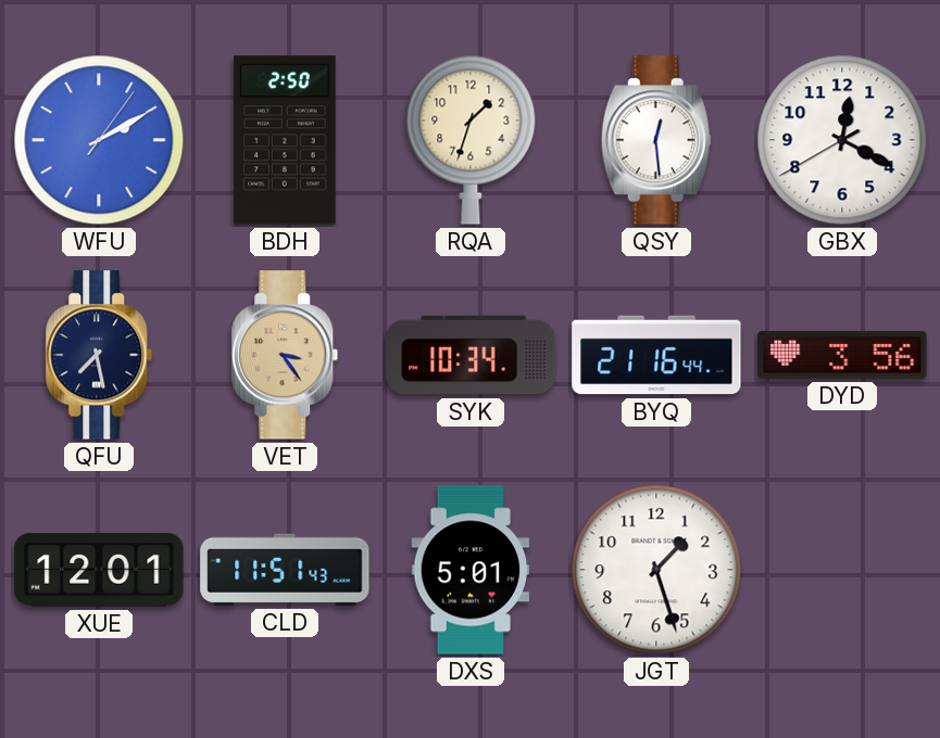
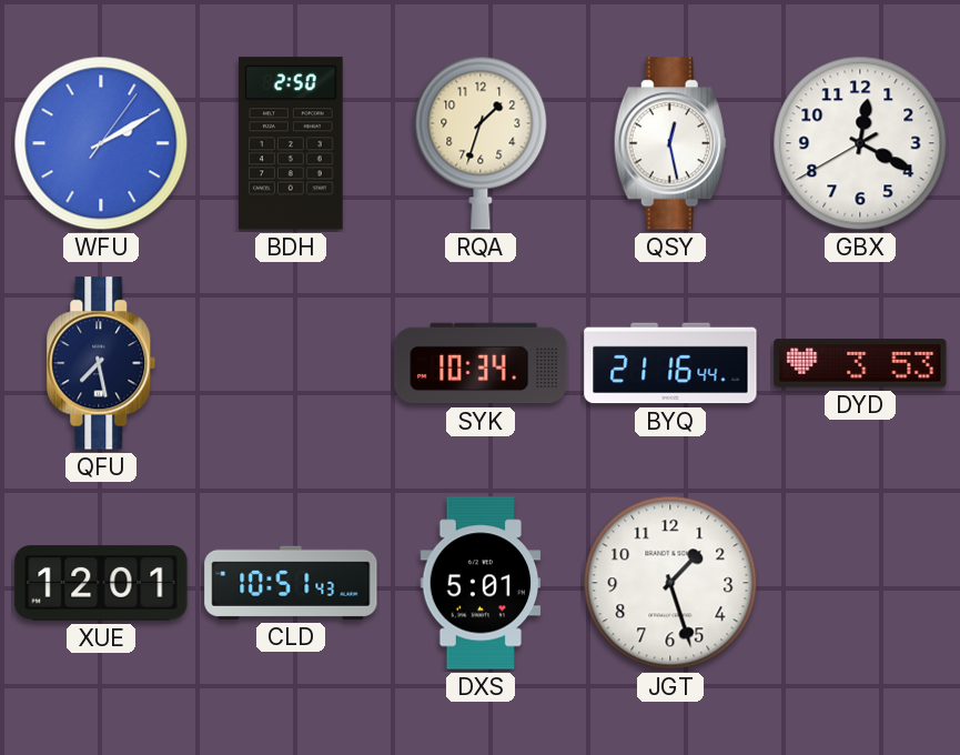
QSY: 12:29 -> 12:28 (670, 143)
VET: 3:24 -> none (285, 355)
DYD: 3:56 -> 3:53 (860, 363)
CLD: 11:51 -> 10:51 (291, 583)
